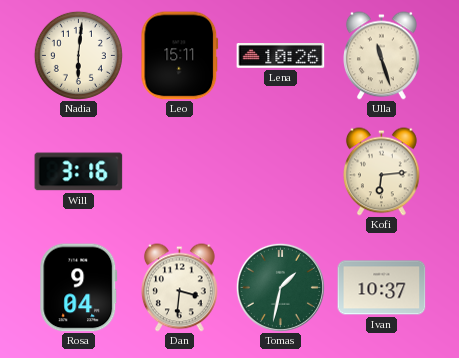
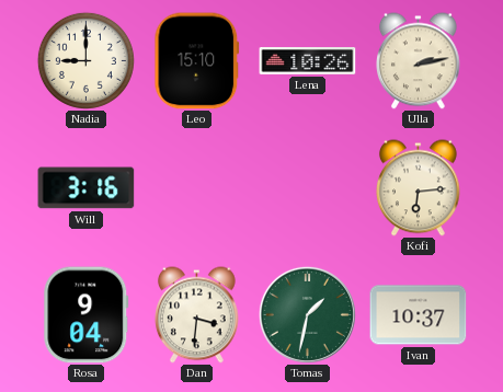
Nadia: 6:01 -> 9:00 (85, 60)
Leo: 15:11 -> 15:10 (197, 61)
Ulla: 11:27 -> 2:13 (419, 61)
